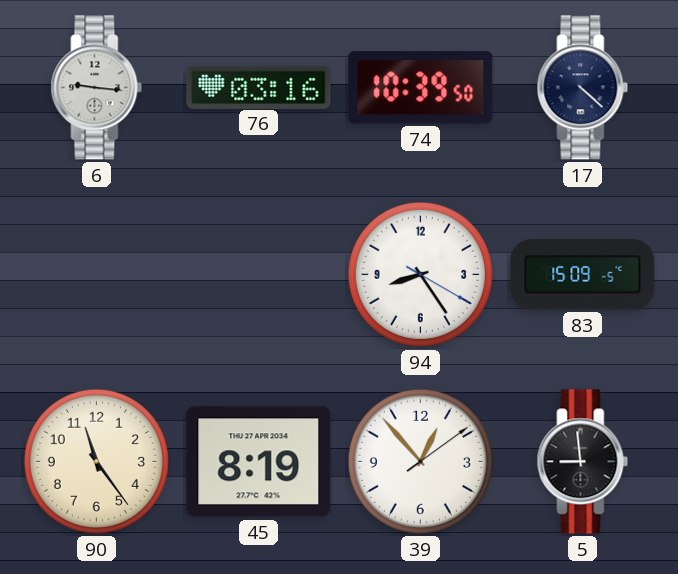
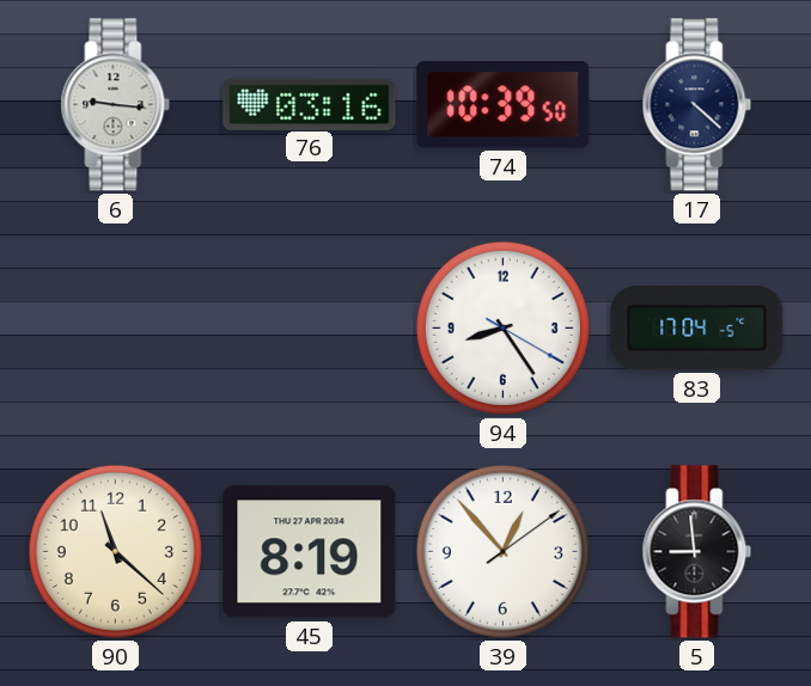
83: 15:09 -> 17:04 (697, 329)
90: 11:24 -> 11:22 (115, 551)
